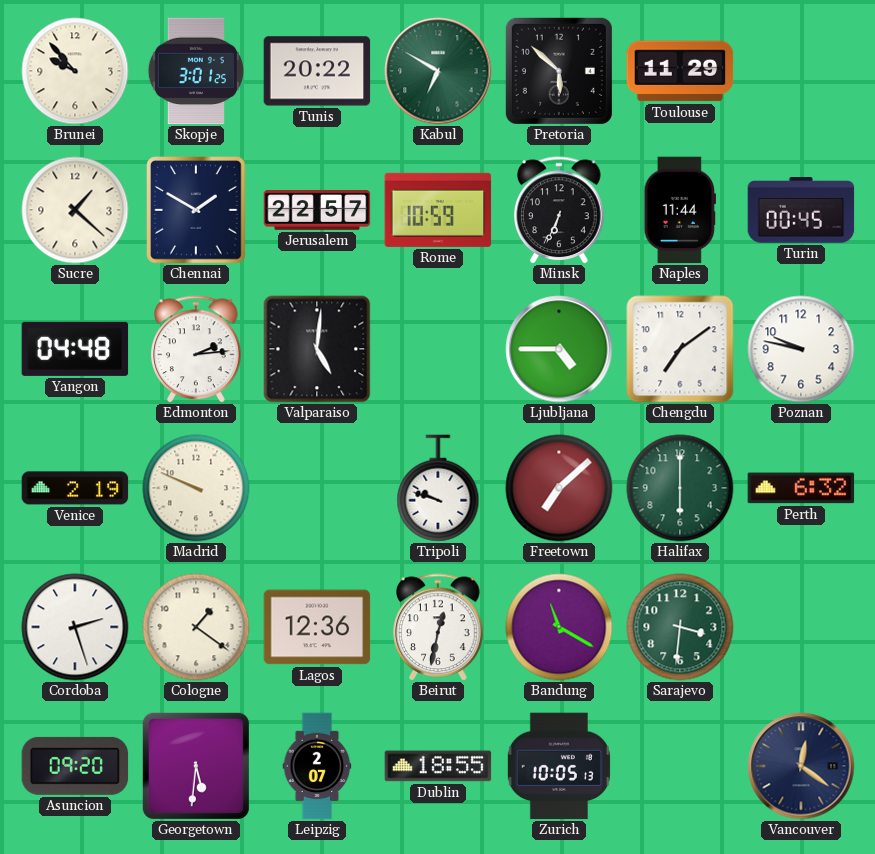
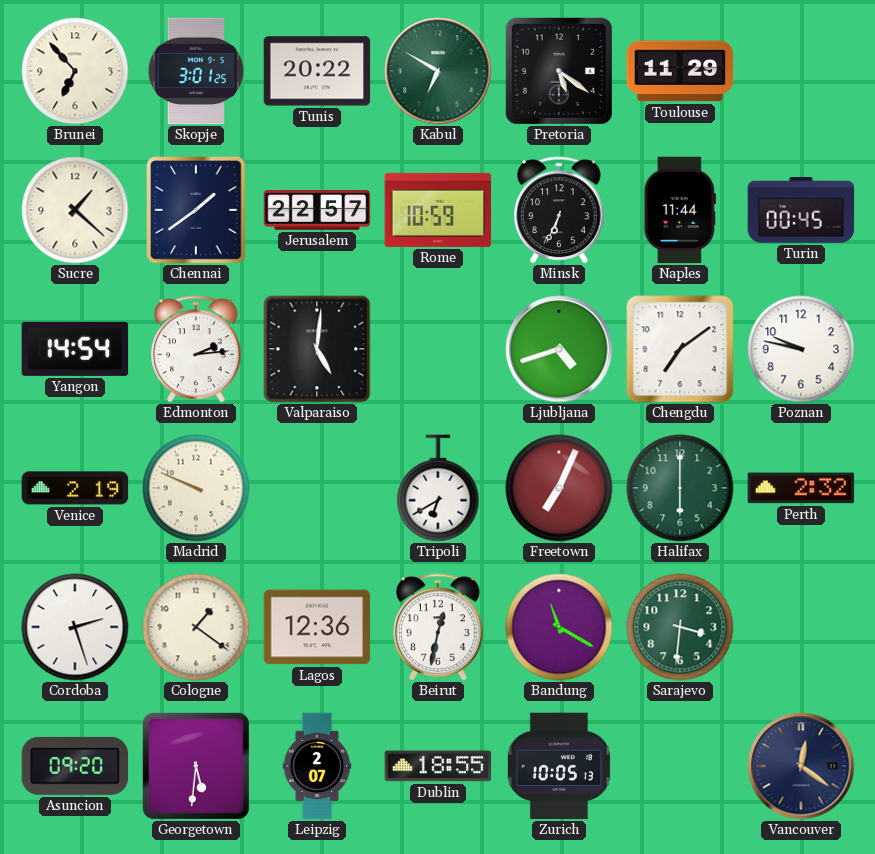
Brunei: 9:53 -> 6:53 (75, 71)
Pretoria: 5:52 -> 5:21 (559, 71)
Chennai: 1:50 -> 1:39 (196, 210)
Yangon: 04:48 -> 14:54 (75, 349)
Ljubljana: 4:45 -> 4:42 (559, 349)
Tripoli: 9:48 -> 6:40 (438, 488)
Freetown: 7:08 -> 7:04 (559, 488)
Perth: 6:32 -> 2:32 (801, 488)
